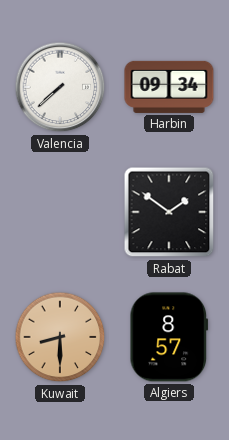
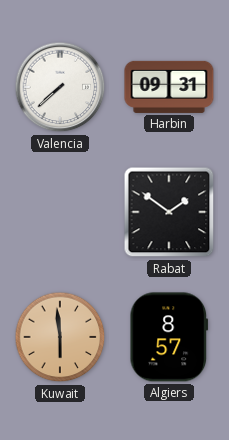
Harbin: 09:34 -> 09:31 (169, 87)
Kuwait: 8:30 -> 5:59 (60, 337)
